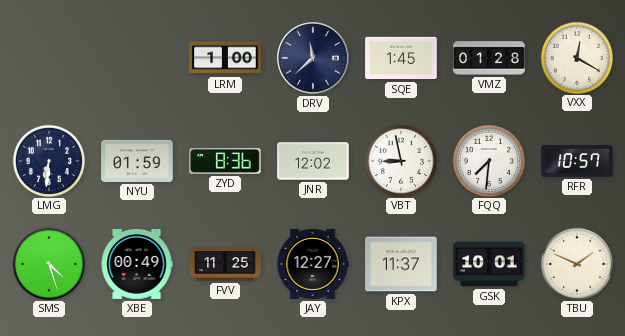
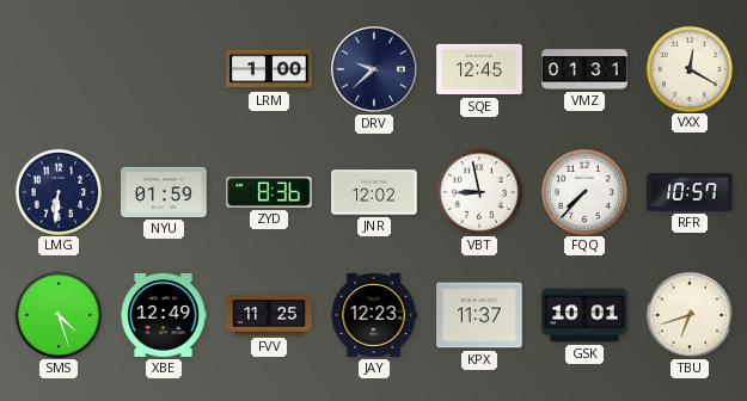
DRV: 11:38 -> 9:38 (374, 69)
SQE: 1:45 -> 12:45 (479, 69)
VMZ: 01:28 -> 01:31 (584, 69)
FQQ: 7:31 -> 7:37 (583, 191)
XBE: 00:49 -> 12:49 (164, 315)
JAY: 12:27 -> 12:23 (374, 315)
TBU: 1:49 -> 6:42 (688, 314)
